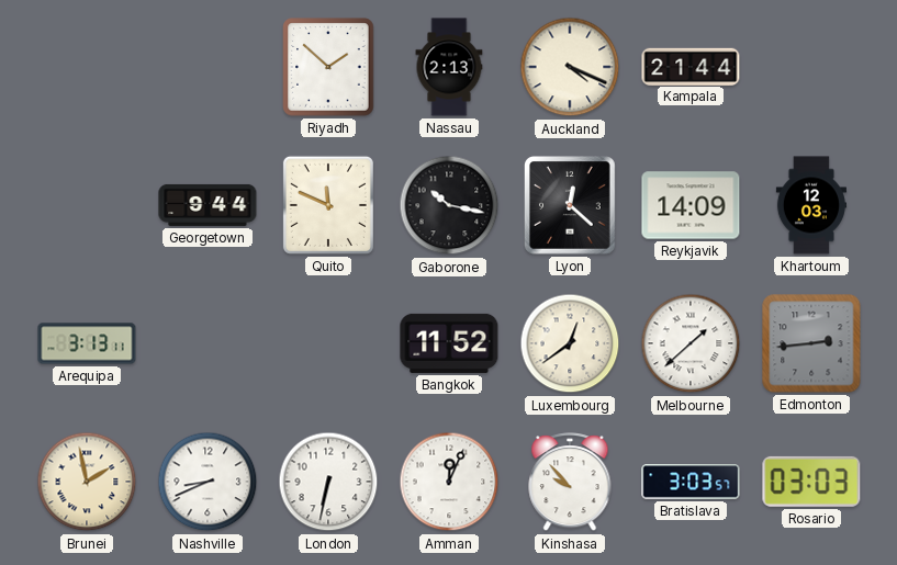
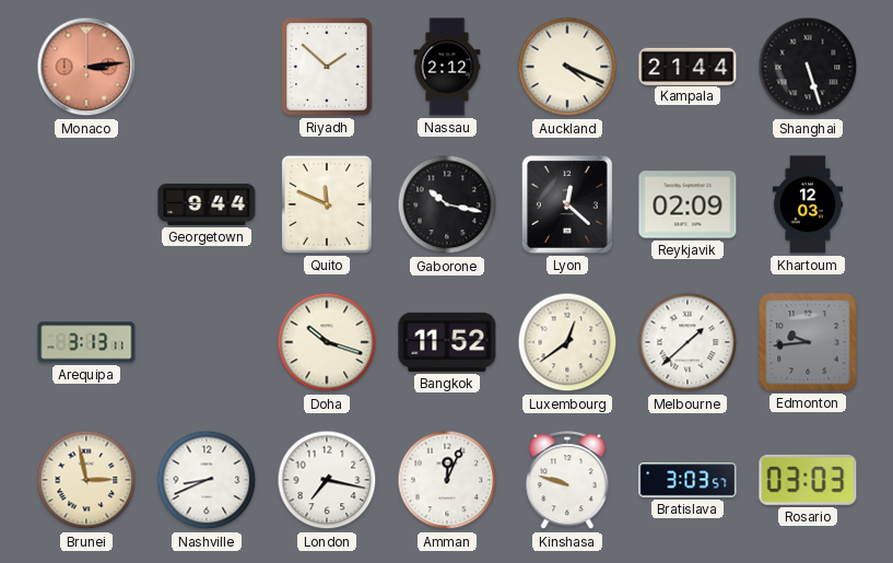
Monaco: none -> 3:14 (86, 67)
Nassau: 2:13 -> 2:12 (447, 67)
Shanghai: none -> 5:27 (808, 67)
Reykjavik: 14:09 -> 02:09 (688, 204)
Doha: none -> 10:18 (327, 342)
Edmonton: 2:44 -> 9:44 (808, 342)
Brunei: 1:58 -> 2:58 (86, 480)
London: 6:32 -> 7:17 (327, 480)
Kinshasa: 9:53 -> 9:48 (567, 481)
